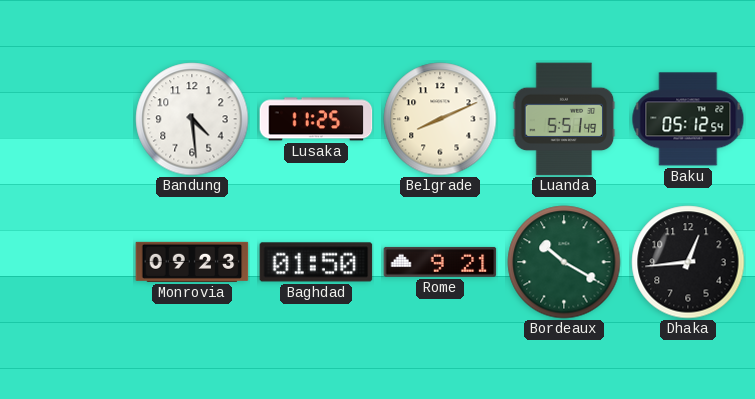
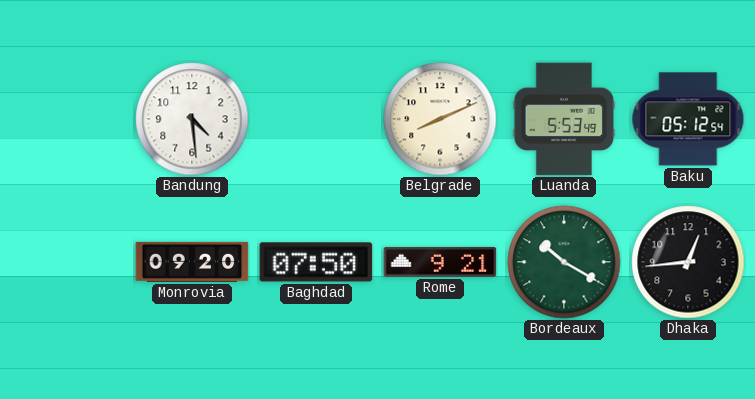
Lusaka: 11:25 -> none (316, 119)
Luanda: 5:51 -> 5:53 (564, 119)
Monrovia: 09:23 -> 09:20 (192, 262)
Baghdad: 01:50 -> 07:50 (316, 262)
